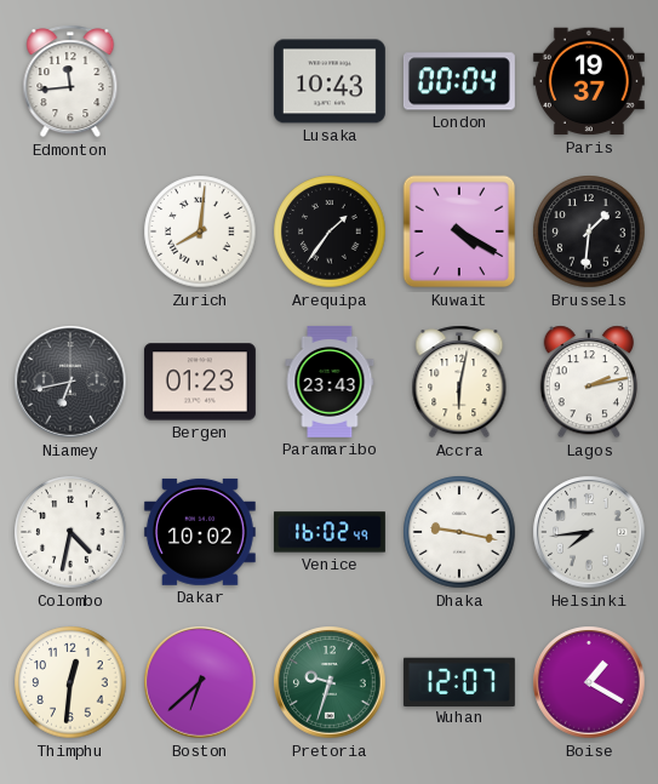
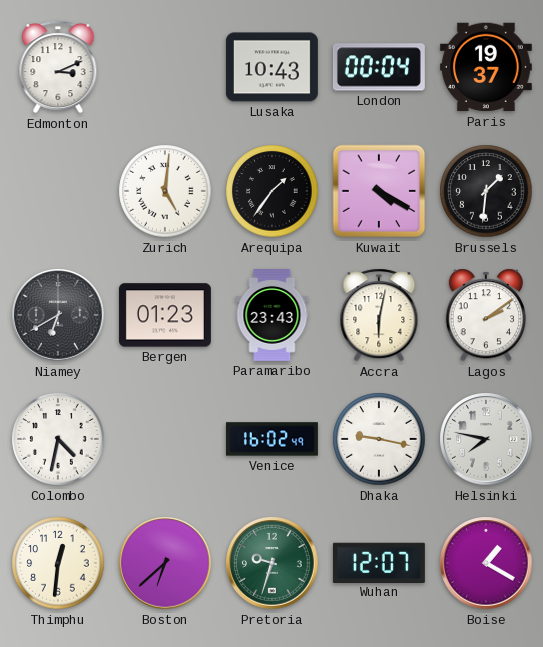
Edmonton: 11:44 -> 3:11 (58, 67)
Zurich: 8:01 -> 5:01 (165, 191)
Niamey: 6:43 -> 6:40 (58, 315)
Lagos: 2:13 -> 2:09 (485, 315)
Dakar: 10:02 -> none (200, 532)
Helsinki: 7:44 -> 7:47 (486, 439)
